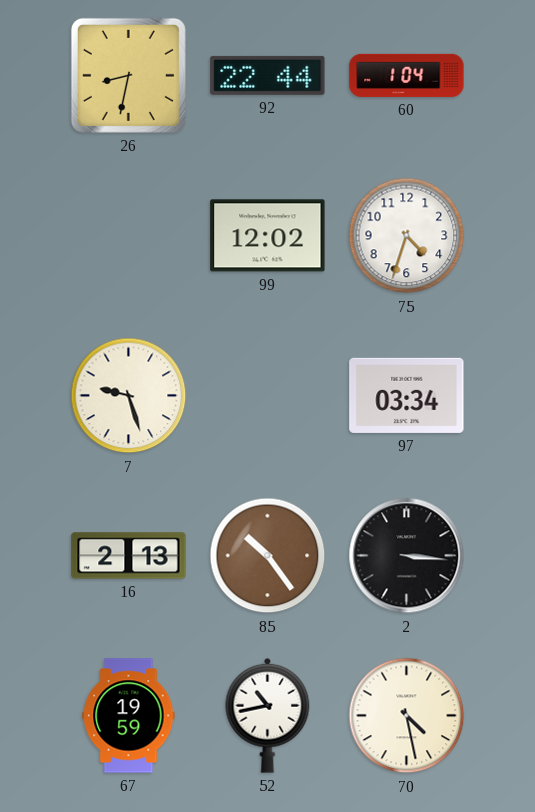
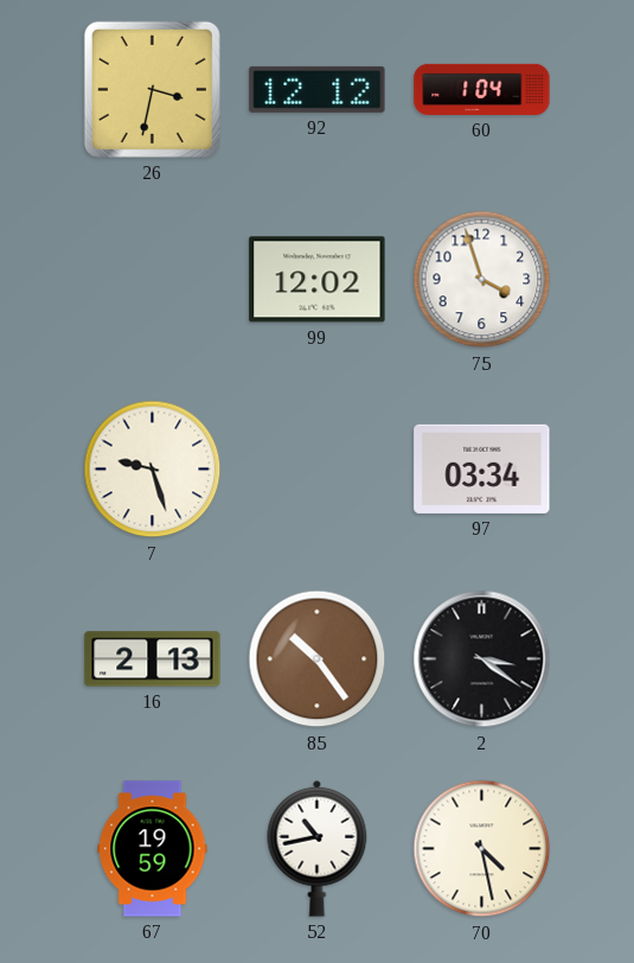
26: 8:32 -> 3:32 (152, 89)
92: 22:44 -> 12:12 (318, 89)
75: 4:33 -> 3:57 (482, 280)
2: 3:16 -> 3:21 (482, 659)
